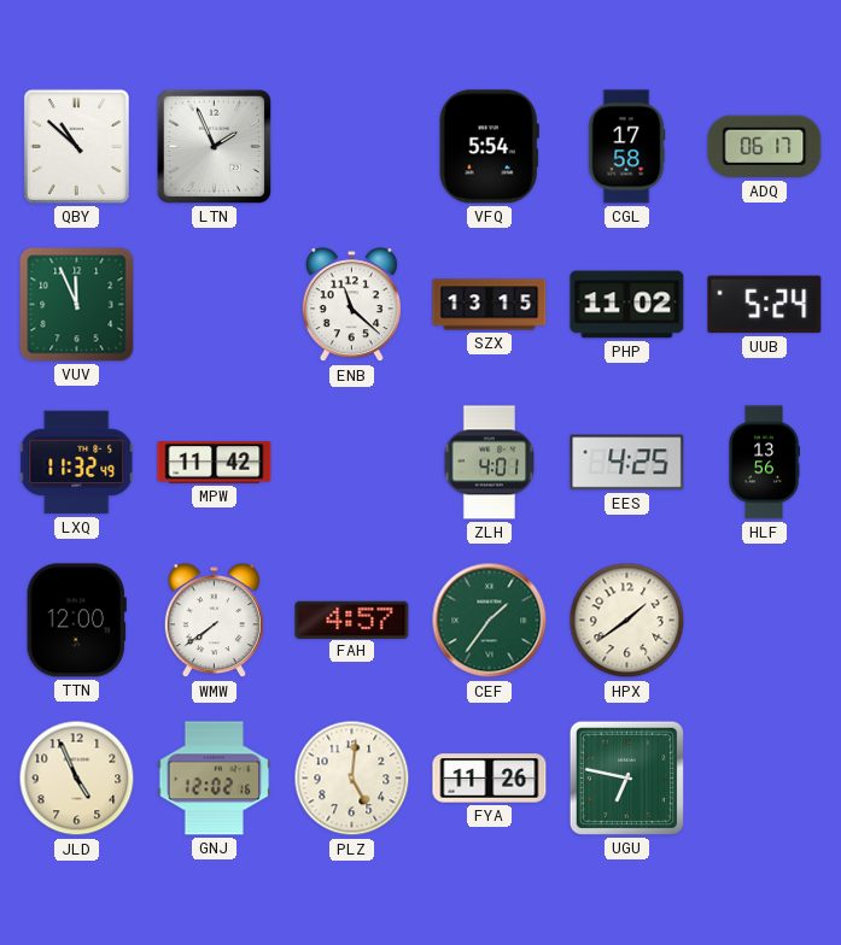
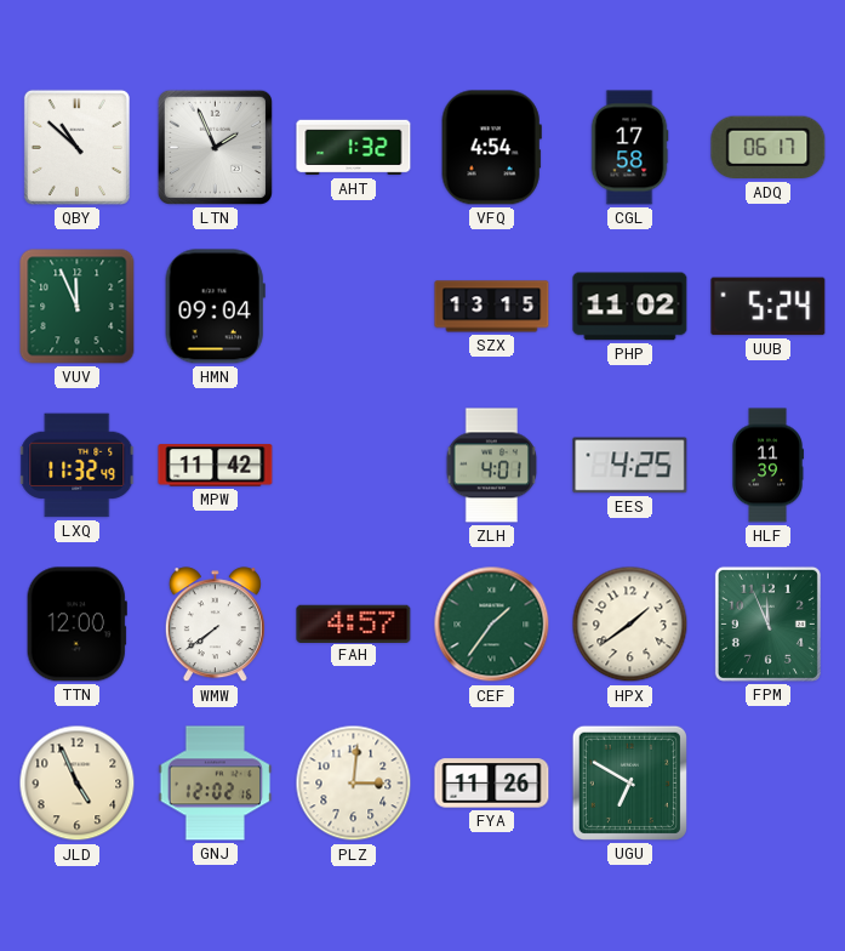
AHT: none -> 1:32 (354, 148)
VFQ: 5:54 -> 4:54 (491, 148)
HMN: none -> 09:04 (215, 307)
ENB: 11:22 -> none (351, 305)
HLF: 13:56 -> 11:39 (767, 466)
FPM: none -> 11:56 (767, 623)
PLZ: 5:01 -> 3:01 (354, 784)
UGU: 6:47 -> 6:50 (629, 782)
